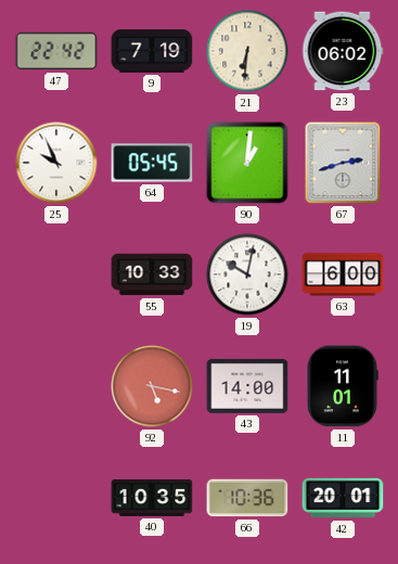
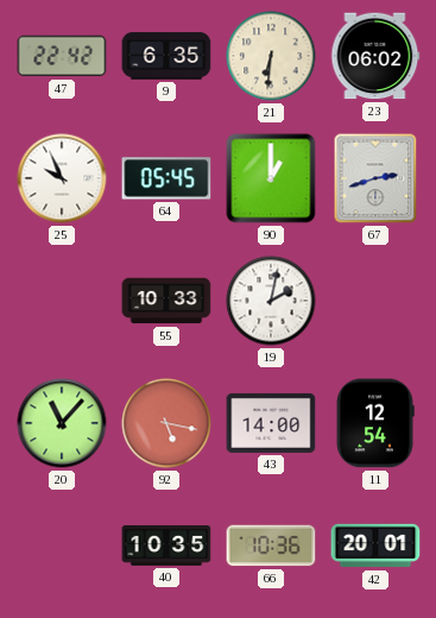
9: 7:19 -> 6:35 (166, 56)
90: 1:01 -> 1:00 (271, 178)
19: 10:02 -> 2:02 (271, 301)
63: 6:00 -> none (343, 274)
20: none -> 11:07 (62, 423)
11: 11:01 -> 12:54 (375, 423)
